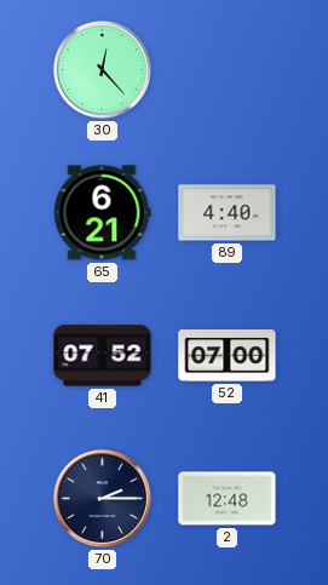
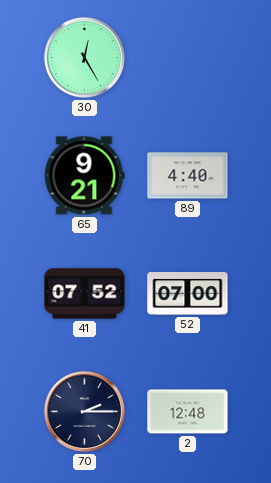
30: 12:23 -> 12:25 (84, 57)
65: 6:21 -> 9:21 (85, 176)
